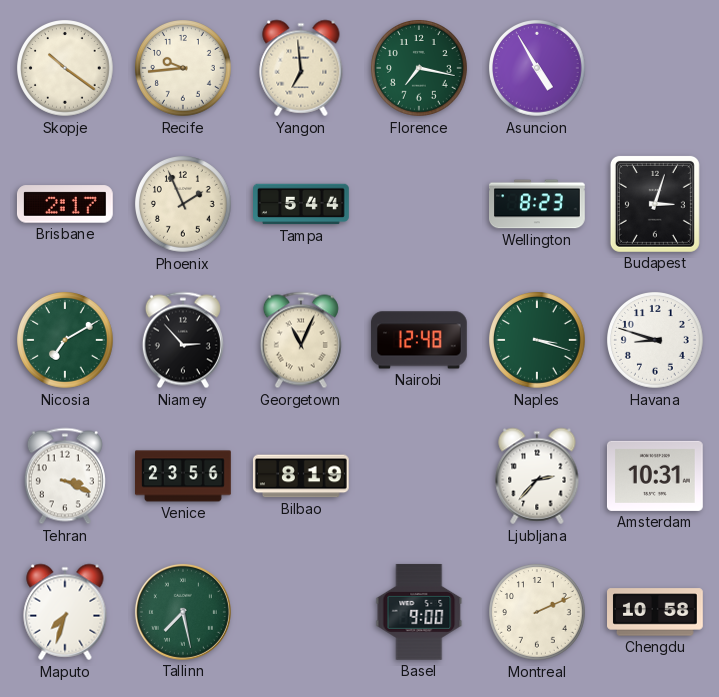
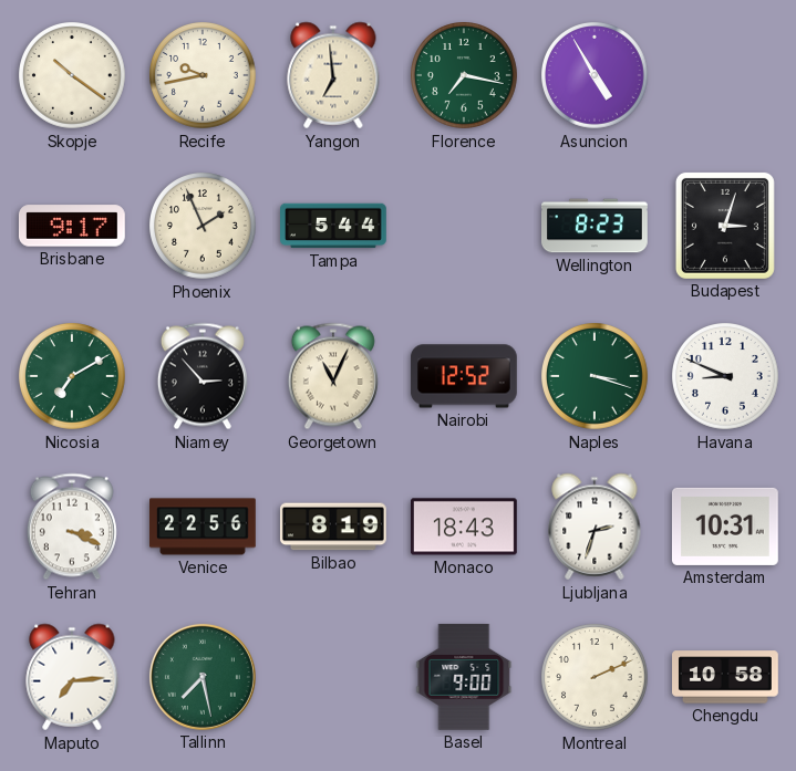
Recife: 9:44 -> 9:43 (204, 76)
Brisbane: 2:17 -> 9:17 (72, 226)
Nairobi: 12:48 -> 12:52 (464, 376)
Havana: 8:48 -> 8:49 (726, 377)
Venice: 23:56 -> 22:56 (204, 527)
Monaco: none -> 18:43 (464, 527)
Ljubljana: 2:37 -> 2:33 (595, 527)
Maputo: 7:33 -> 7:14 (72, 677)
